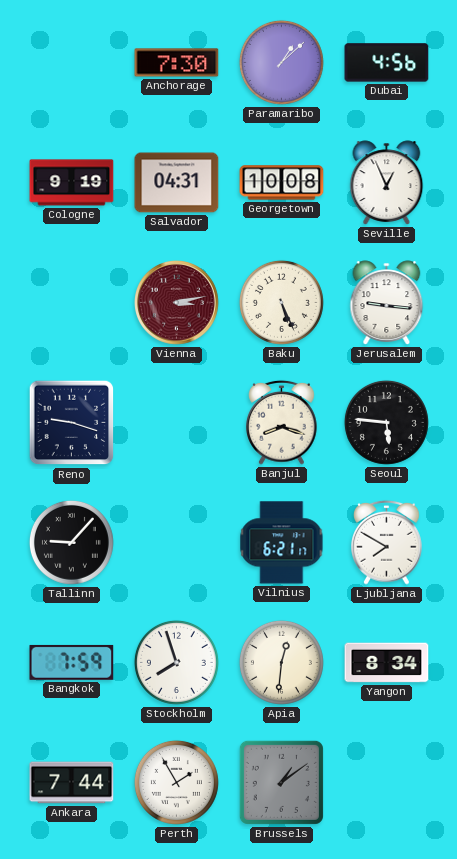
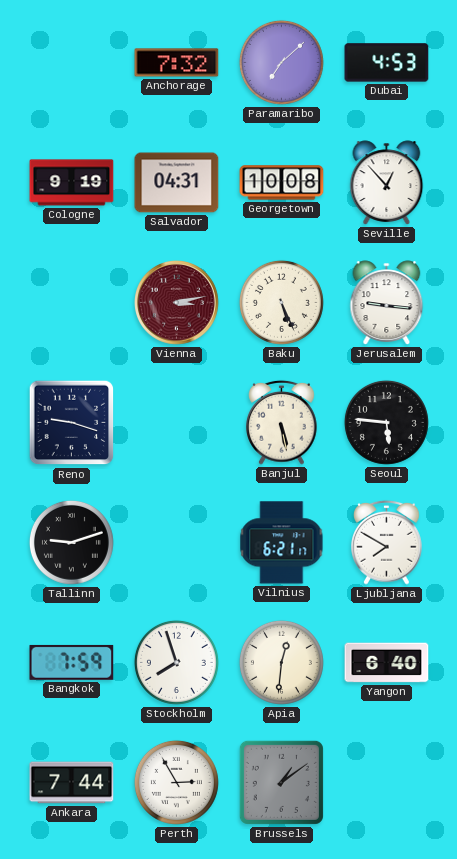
Anchorage: 7:30 -> 7:32 (177, 63)
Paramaribo: 1:08 -> 7:08 (281, 62)
Dubai: 4:56 -> 4:53 (387, 63)
Seville: 12:56 -> 12:53 (387, 183)
Banjul: 8:18 -> 5:28 (282, 422)
Tallinn: 9:07 -> 9:12 (71, 542)
Yangon: 8:34 -> 6:40 (387, 663)
Perth: 1:55 -> 2:55 (176, 782)
